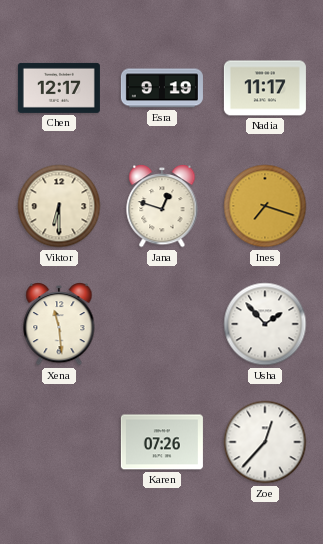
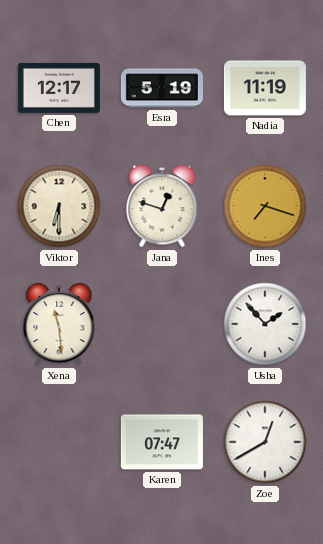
Esra: 9:19 -> 5:19 (162, 88)
Nadia: 11:17 -> 11:19 (265, 88)
Karen: 07:26 -> 07:47 (162, 442)
Zoe: 12:37 -> 12:40 (265, 442)
